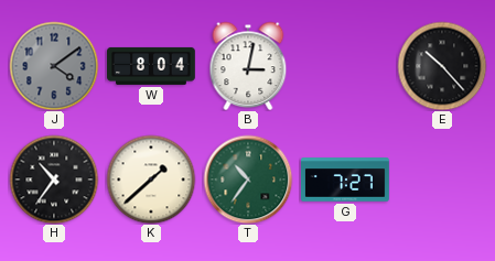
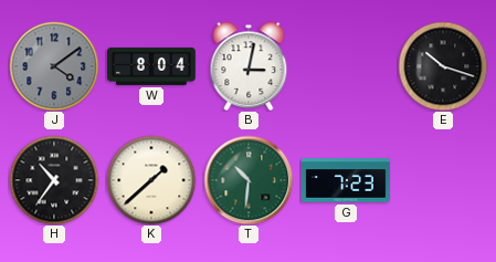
E: 10:23 -> 10:18 (443, 66)
T: 10:36 -> 10:31 (249, 180)
G: 7:27 -> 7:23 (347, 180)
